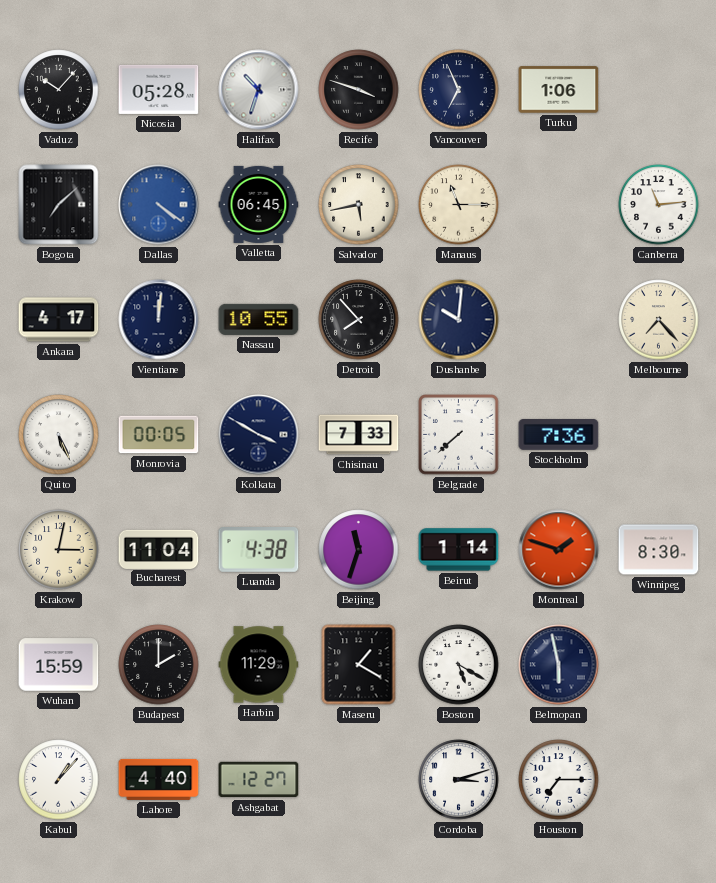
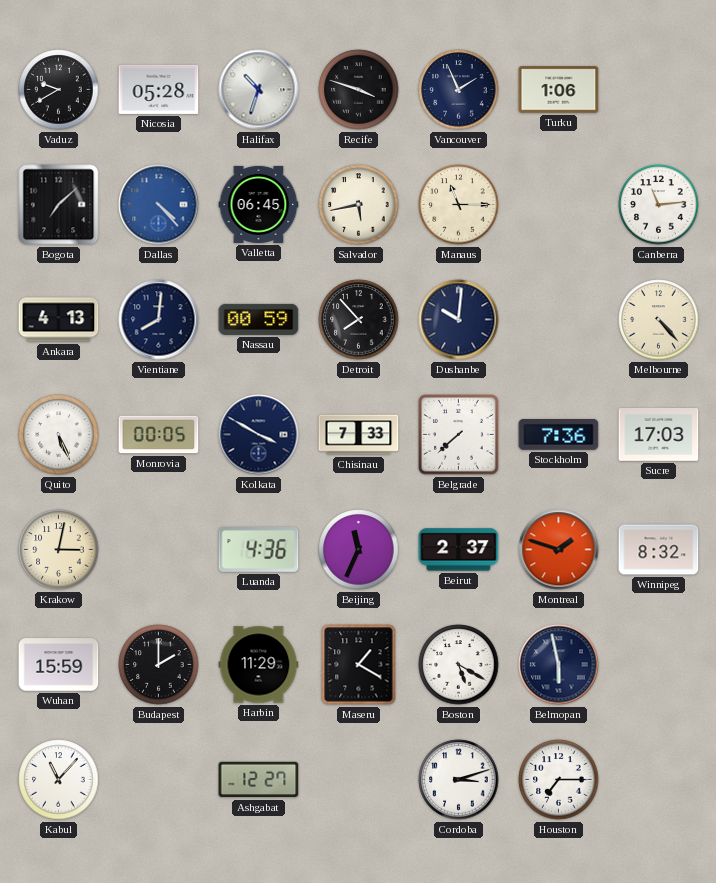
Vaduz: 10:07 -> 9:40 (59, 90)
Vancouver: 6:56 -> 1:56 (459, 90)
Dallas: 4:21 -> 4:23 (159, 205)
Ankara: 4:17 -> 4:13 (59, 320)
Vientiane: 12:01 -> 8:01 (159, 320)
Nassau: 10:55 -> 00:59 (259, 319)
Melbourne: 7:23 -> 4:23 (659, 320)
Sucre: none -> 17:03 (659, 435)
Bucharest: 11:04 -> none (159, 549)
Luanda: 4:38 -> 4:36 (259, 550)
Beijing: 11:33 -> 11:34 (359, 550)
Beirut: 1:14 -> 2:37 (459, 550)
Winnipeg: 8:30 -> 8:32 (659, 550)
Kabul: 1:07 -> 11:07 (59, 780)
Lahore: 4:40 -> none (159, 779)
